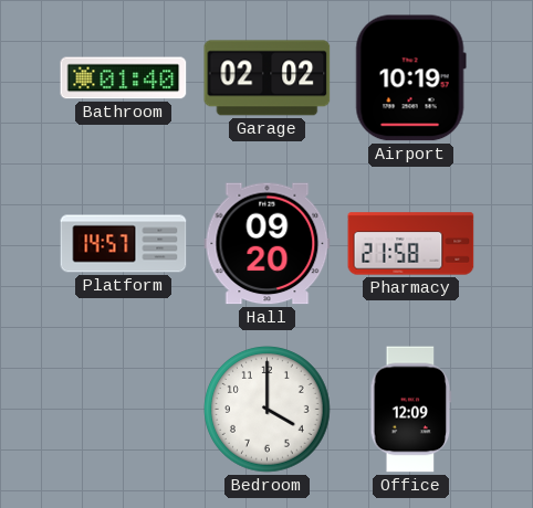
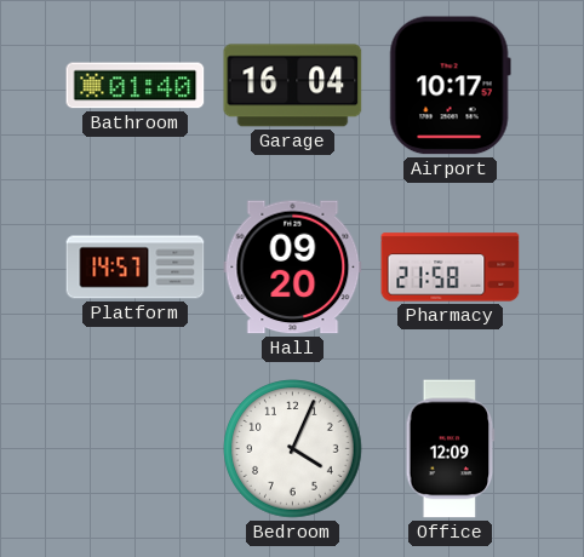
Garage: 02:02 -> 16:04 (293, 86)
Airport: 10:19 -> 10:17 (450, 86)
Bedroom: 4:00 -> 4:04 (293, 449)
